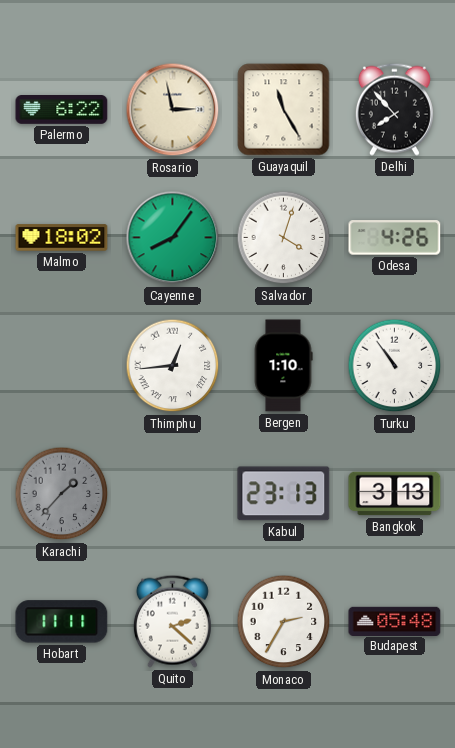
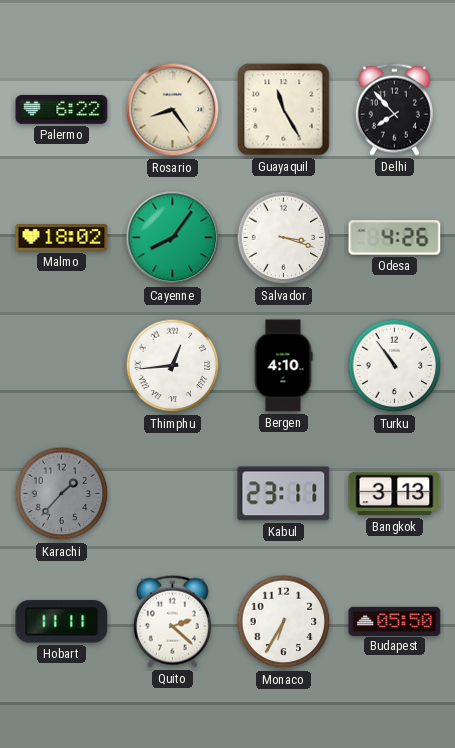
Rosario: 2:58 -> 8:24 (173, 110)
Salvador: 4:03 -> 3:18 (284, 238)
Bergen: 1:10 -> 4:10 (283, 366)
Kabul: 23:13 -> 23:11 (284, 494)
Monaco: 2:35 -> 6:35 (284, 622)
Budapest: 05:48 -> 05:50 (395, 621)
